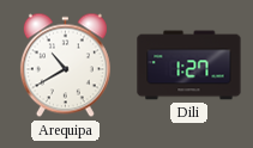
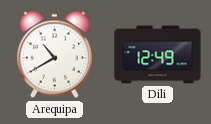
Dili: 1:27 -> 12:49 (158, 55)
